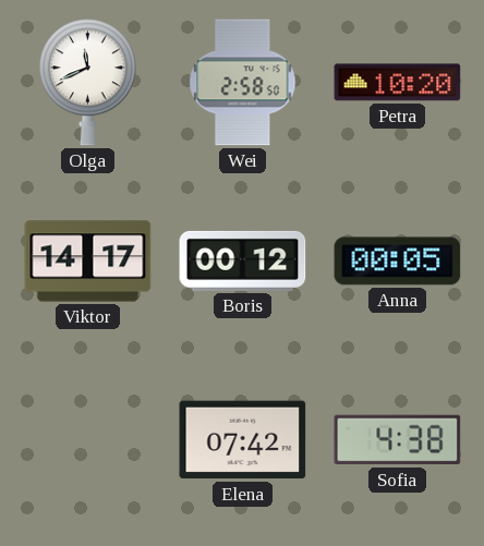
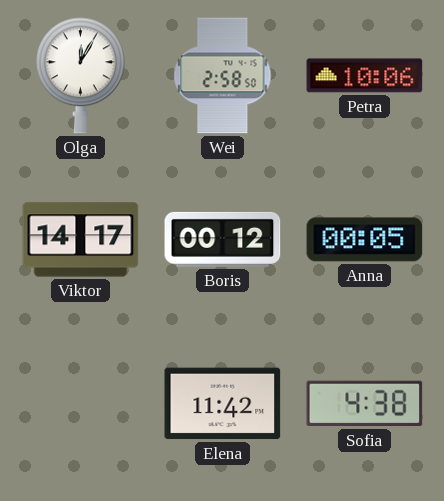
Olga: 11:41 -> 12:05 (80, 76)
Petra: 10:20 -> 10:06 (365, 76)
Elena: 07:42 -> 11:42 (223, 404)
